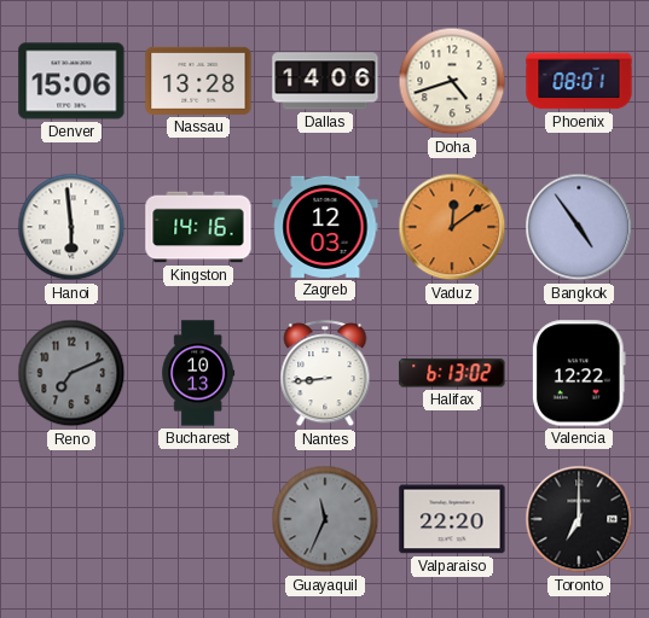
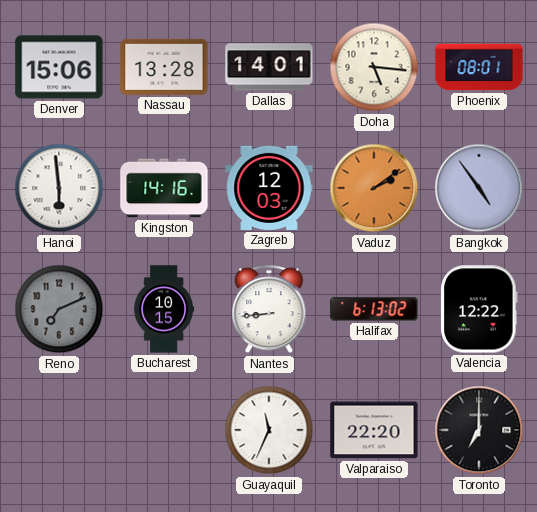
Dallas: 14:06 -> 14:01 (269, 67)
Doha: 4:42 -> 5:16 (374, 67)
Vaduz: 12:09 -> 2:09 (374, 188)
Bucharest: 10:13 -> 10:15 (164, 309)
Guayaquil dial: grey -> white (269, 430)
